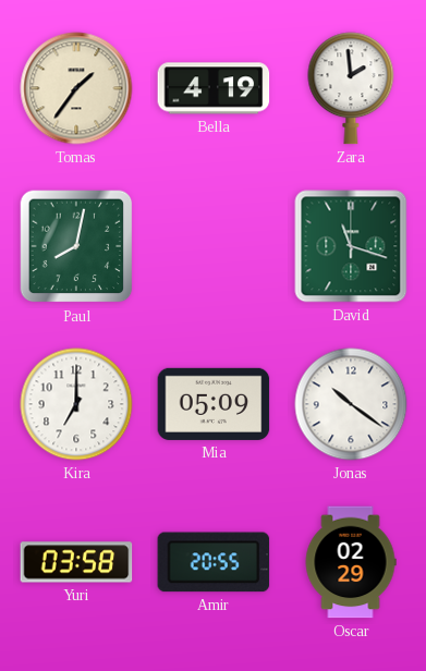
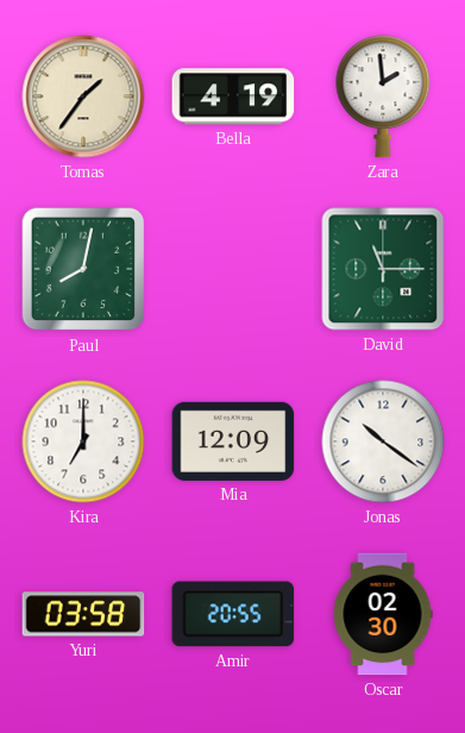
David: 11:18 -> 11:15 (383, 269)
Mia: 05:09 -> 12:09 (233, 441)
Oscar: 02:29 -> 02:30 (383, 614)
